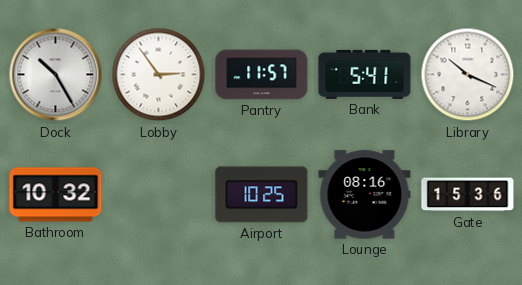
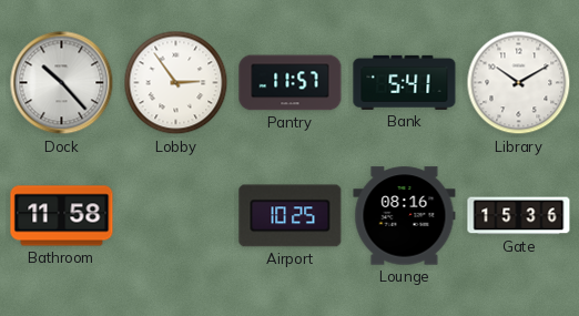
Dock: 10:25 -> 10:23 (62, 83)
Library: 10:19 -> 10:10 (519, 83)
Bathroom: 10:32 -> 11:58 (62, 216)
